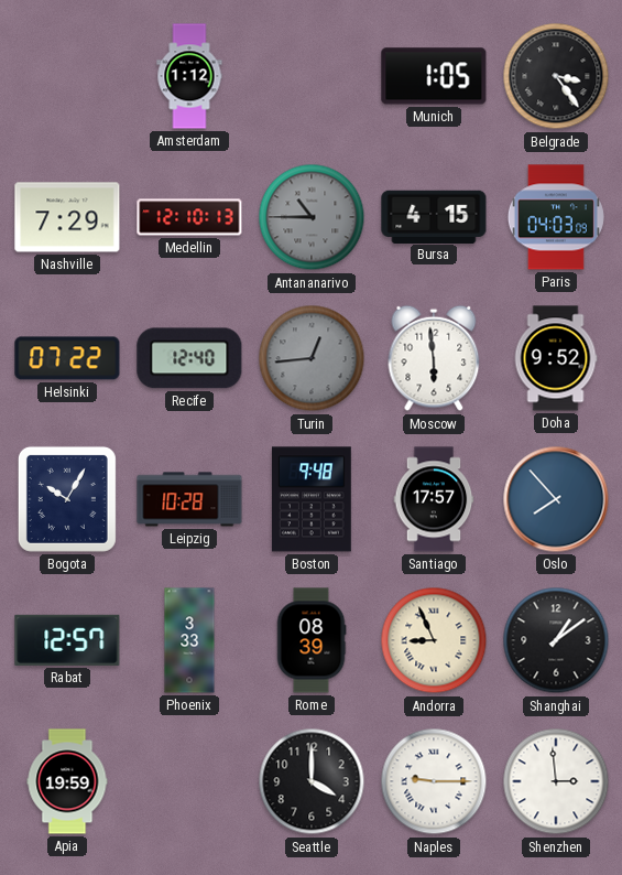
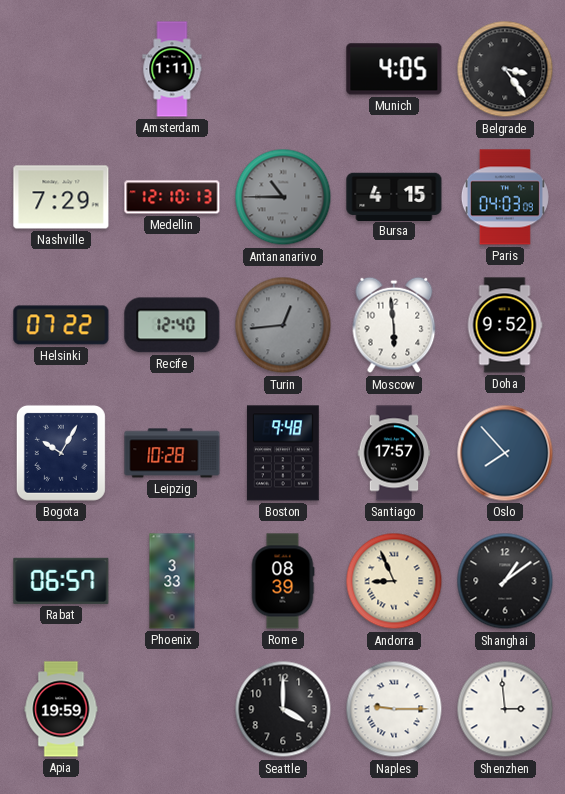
Amsterdam: 1:12 -> 1:11 (172, 69)
Munich: 1:05 -> 4:05 (394, 69)
Rabat: 12:57 -> 06:57 (61, 581)
